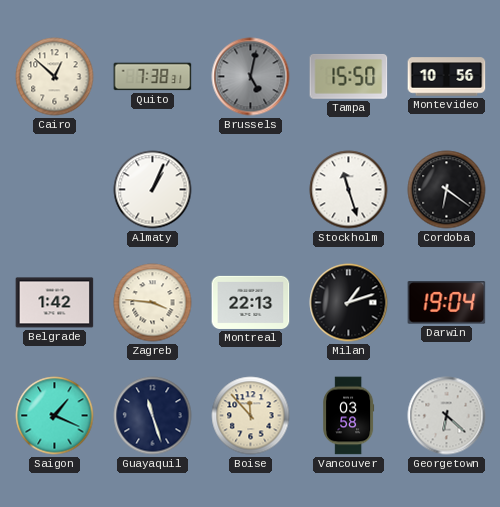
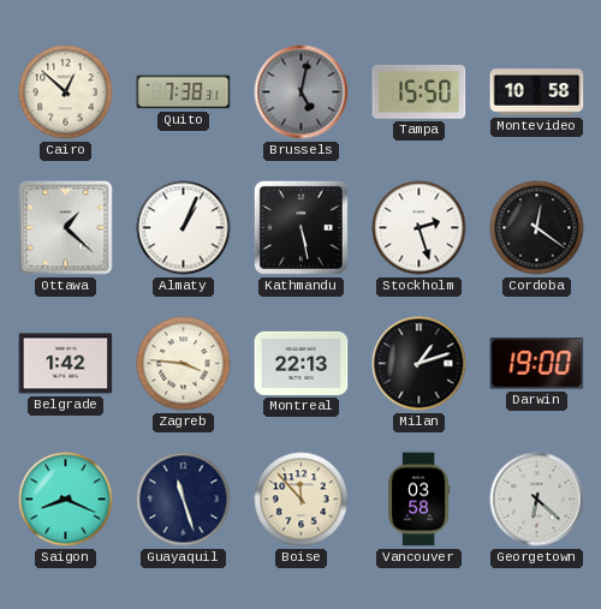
Montevideo: 10:56 -> 10:58 (537, 92)
Ottawa: none -> 1:22 (66, 228)
Kathmandu: none -> 5:28 (300, 227)
Stockholm: 11:27 -> 2:27 (419, 228)
Cordoba: 6:21 -> 12:21 (537, 228)
Darwin: 19:04 -> 19:00 (537, 364)
Saigon: 1:19 -> 8:19 (66, 500)
